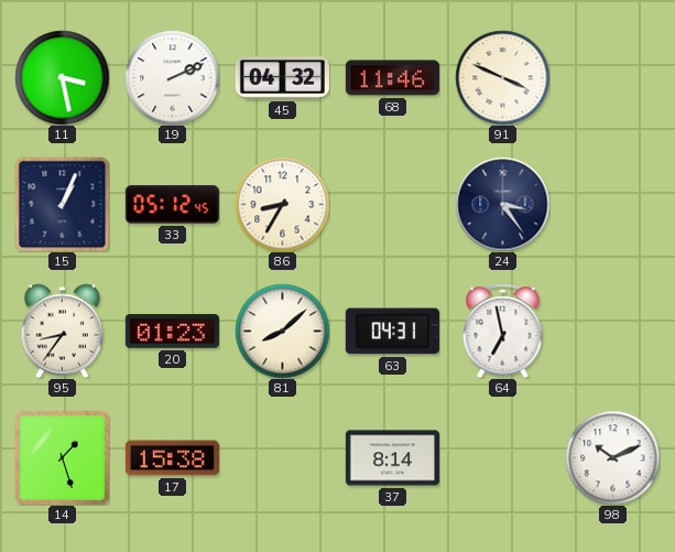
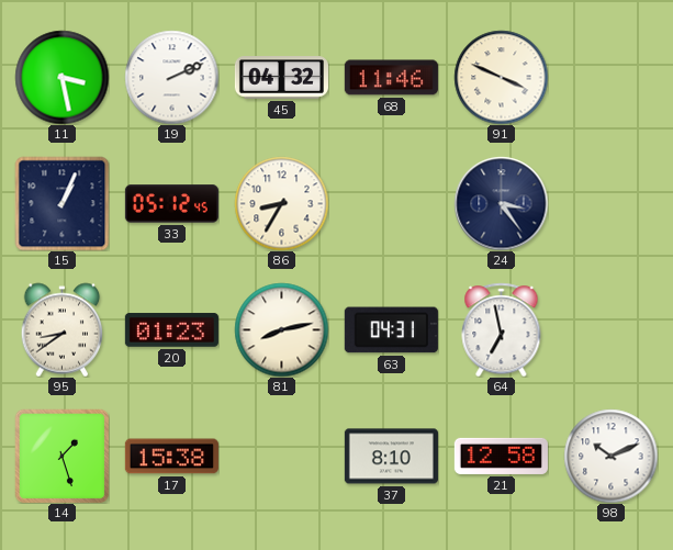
95: 8:36 -> 8:39 (63, 329)
81: 8:08 -> 8:13 (281, 329)
37: 8:14 -> 8:10 (391, 457)
21: none -> 12:58 (501, 456)
